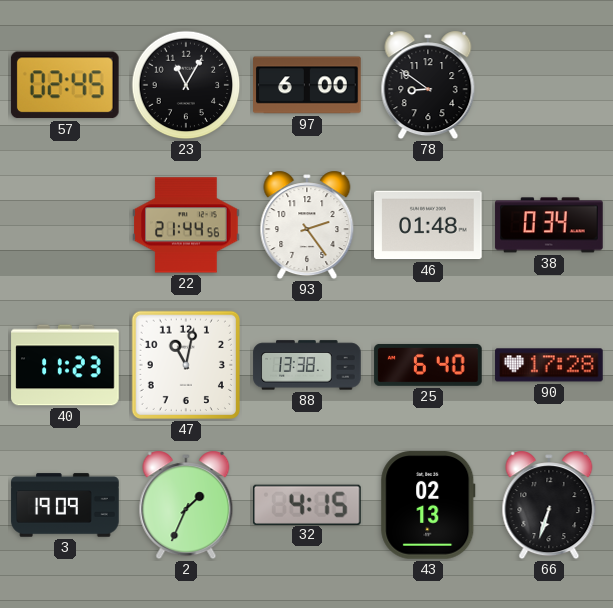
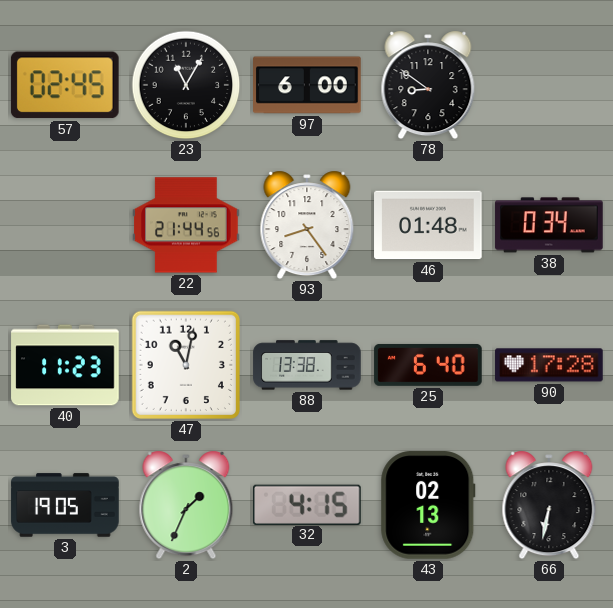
93: 2:24 -> 8:24 (307, 225)
3: 19:09 -> 19:05 (65, 505)
66: 6:33 -> 6:32 (549, 505)
